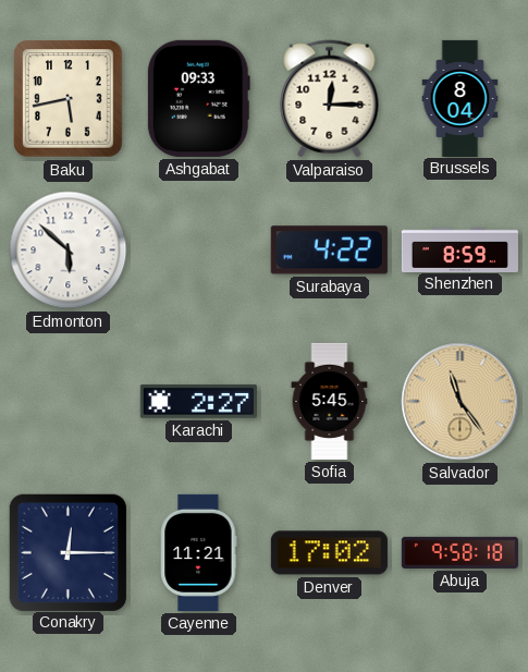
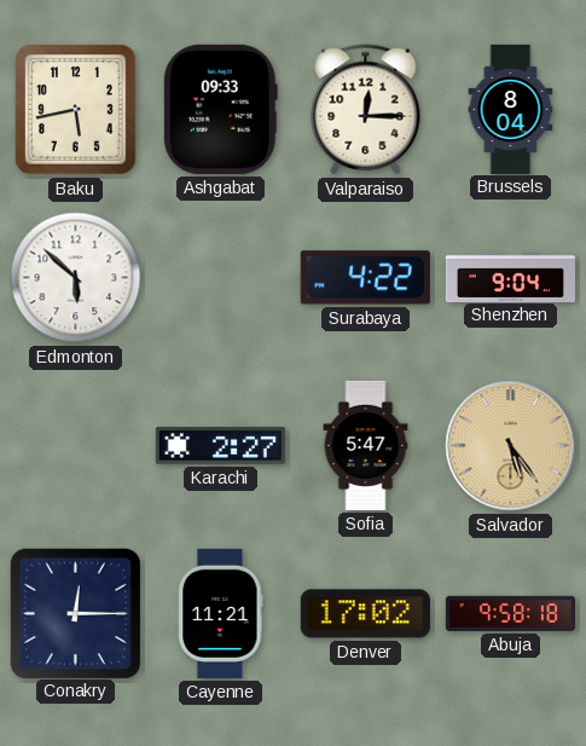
Shenzhen: 8:59 -> 9:04 (510, 277)
Sofia: 5:45 -> 5:47 (366, 445)
Salvador: 11:24 -> 5:24 (511, 446)
